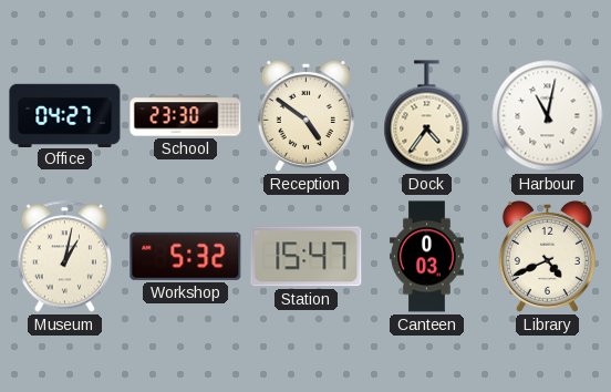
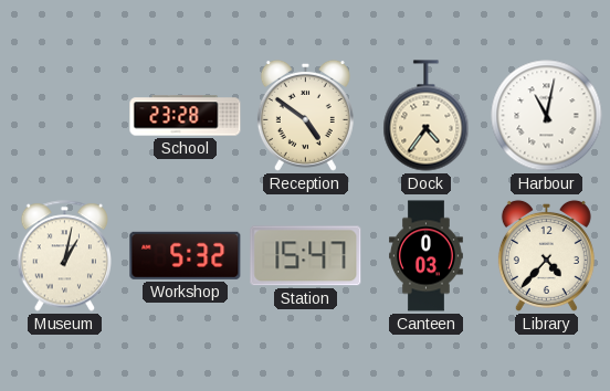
Office: 04:27 -> none (65, 115)
School: 23:30 -> 23:28 (186, 116)
Library: 4:41 -> 4:37 (546, 255)
